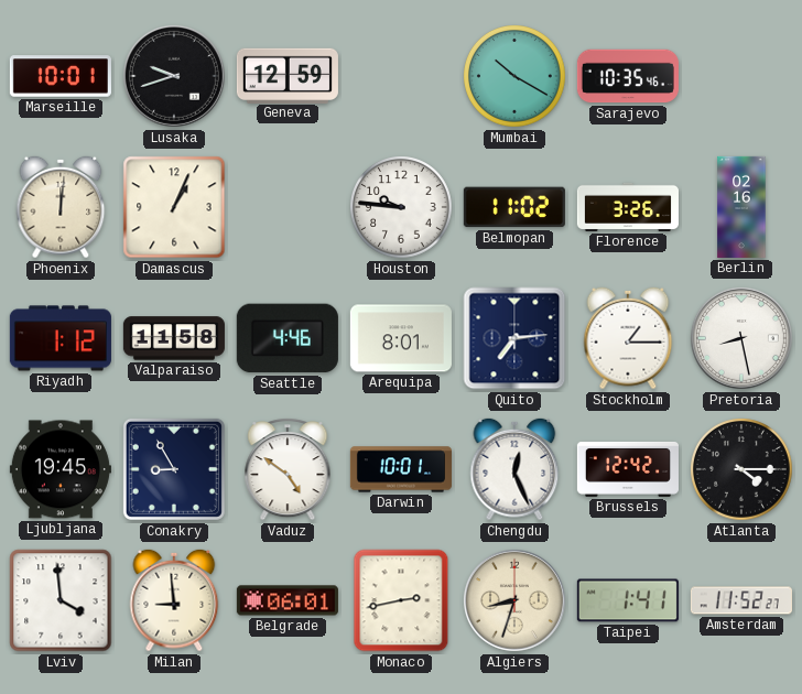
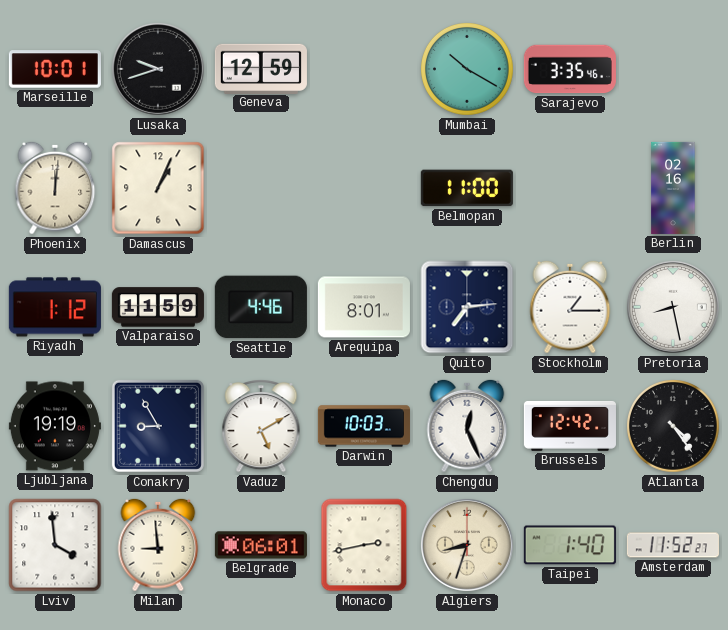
Sarajevo: 10:35 -> 3:35 (570, 69)
Houston: 9:46 -> none (402, 208)
Belmopan: 11:02 -> 11:00 (467, 188)
Florence: 3:26 -> none (628, 207)
Valparaiso: 11:58 -> 11:59 (158, 307)
Ljubljana: 19:45 -> 19:19 (55, 426)
Vaduz: 4:51 -> 5:10 (261, 427)
Darwin: 10:01 -> 10:03 (364, 426)
Atlanta: 4:15 -> 4:24 (674, 427)
Taipei: 1:41 -> 1:40 (570, 545)
